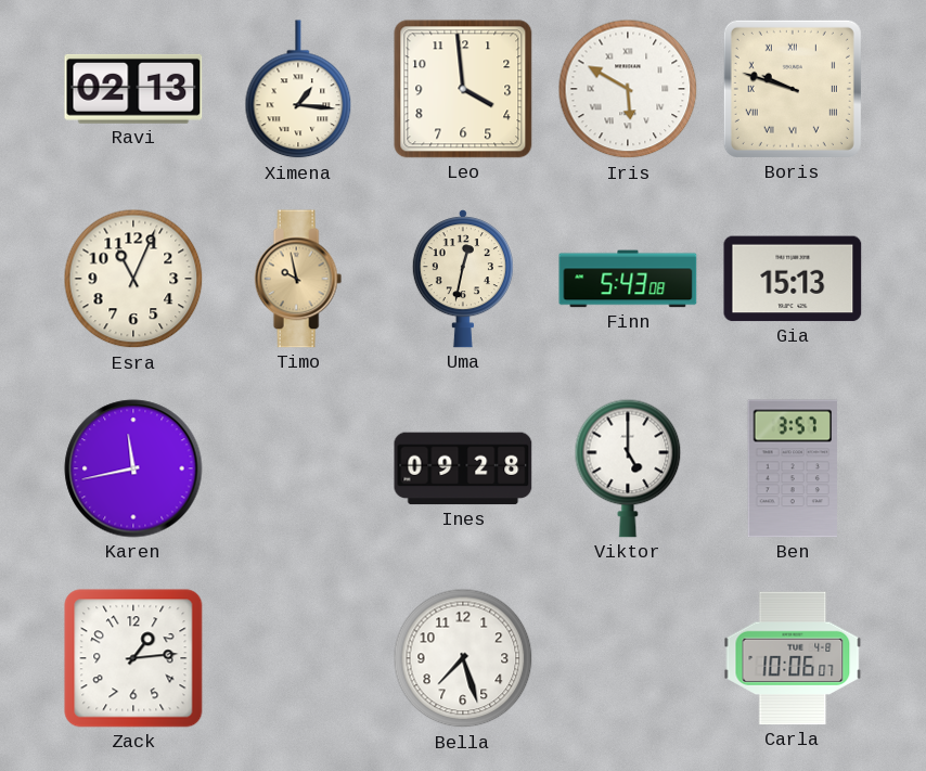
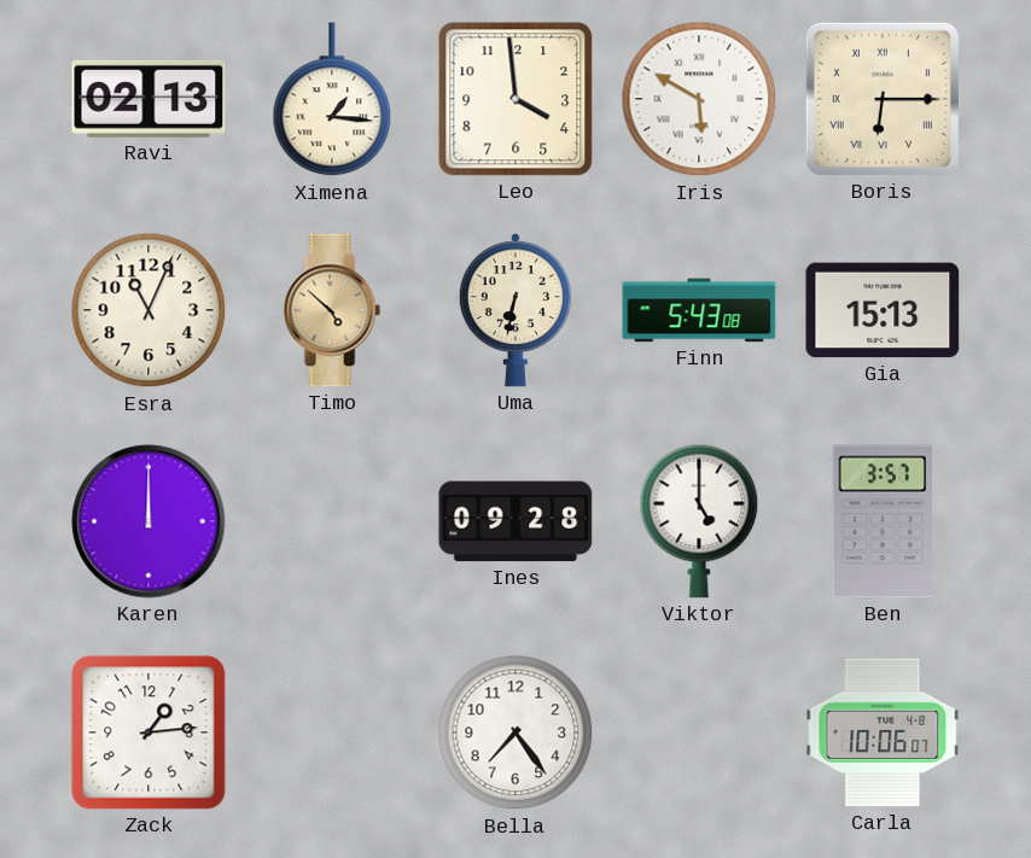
Boris: 9:48 -> 6:15 (883, 99)
Timo: 9:58 -> 4:52 (332, 310)
Uma: 12:32 -> 6:32 (515, 310)
Karen: 11:43 -> 12:00 (148, 521)
Bella: 7:27 -> 7:24 (515, 732)
